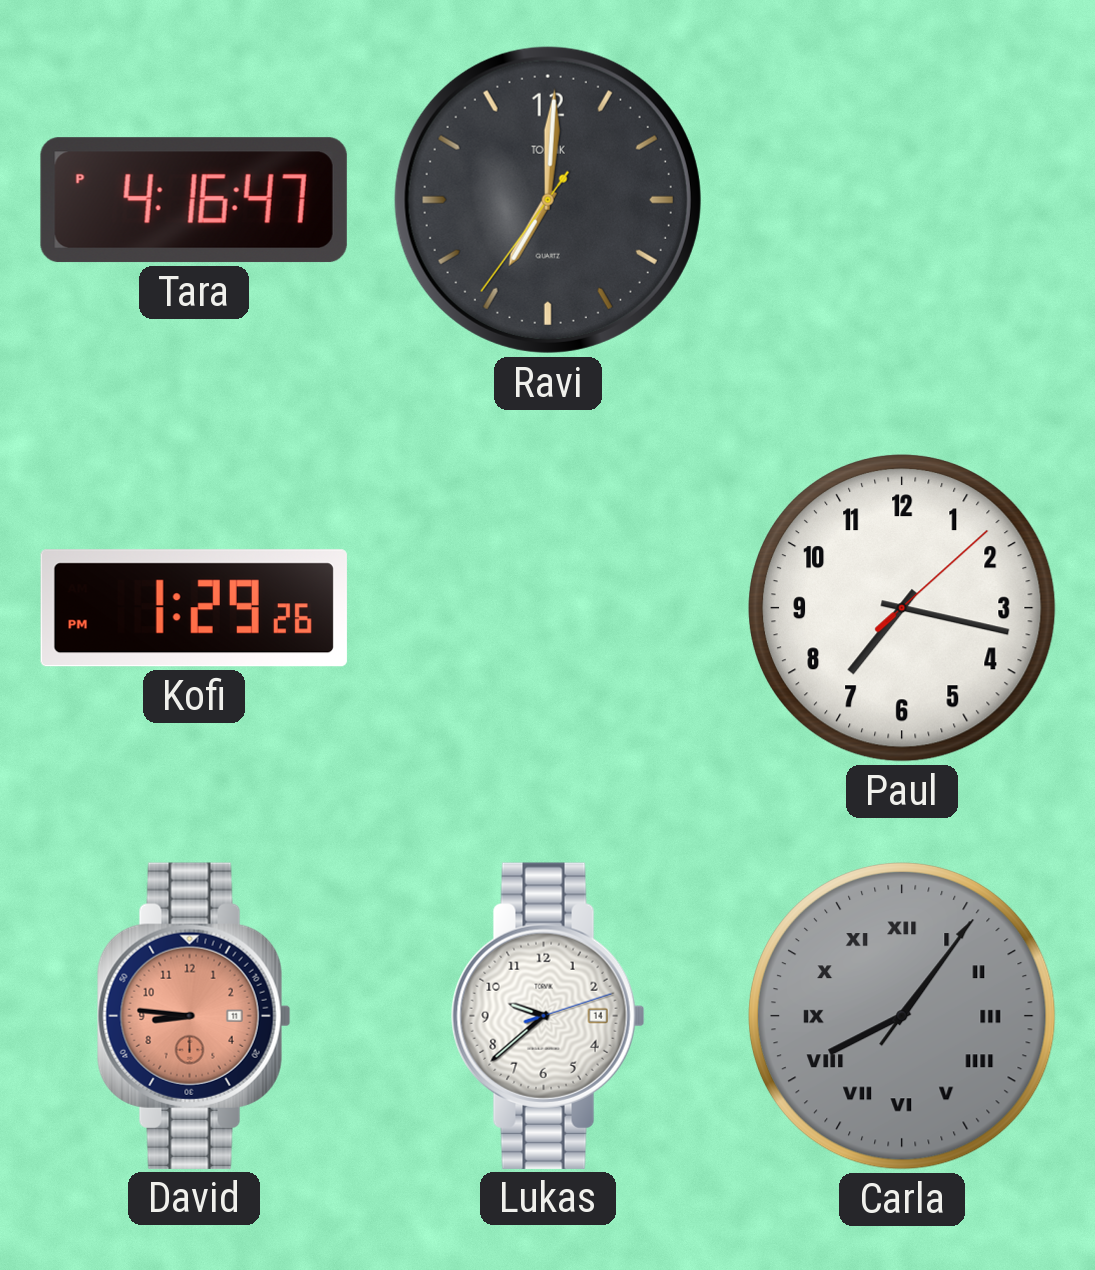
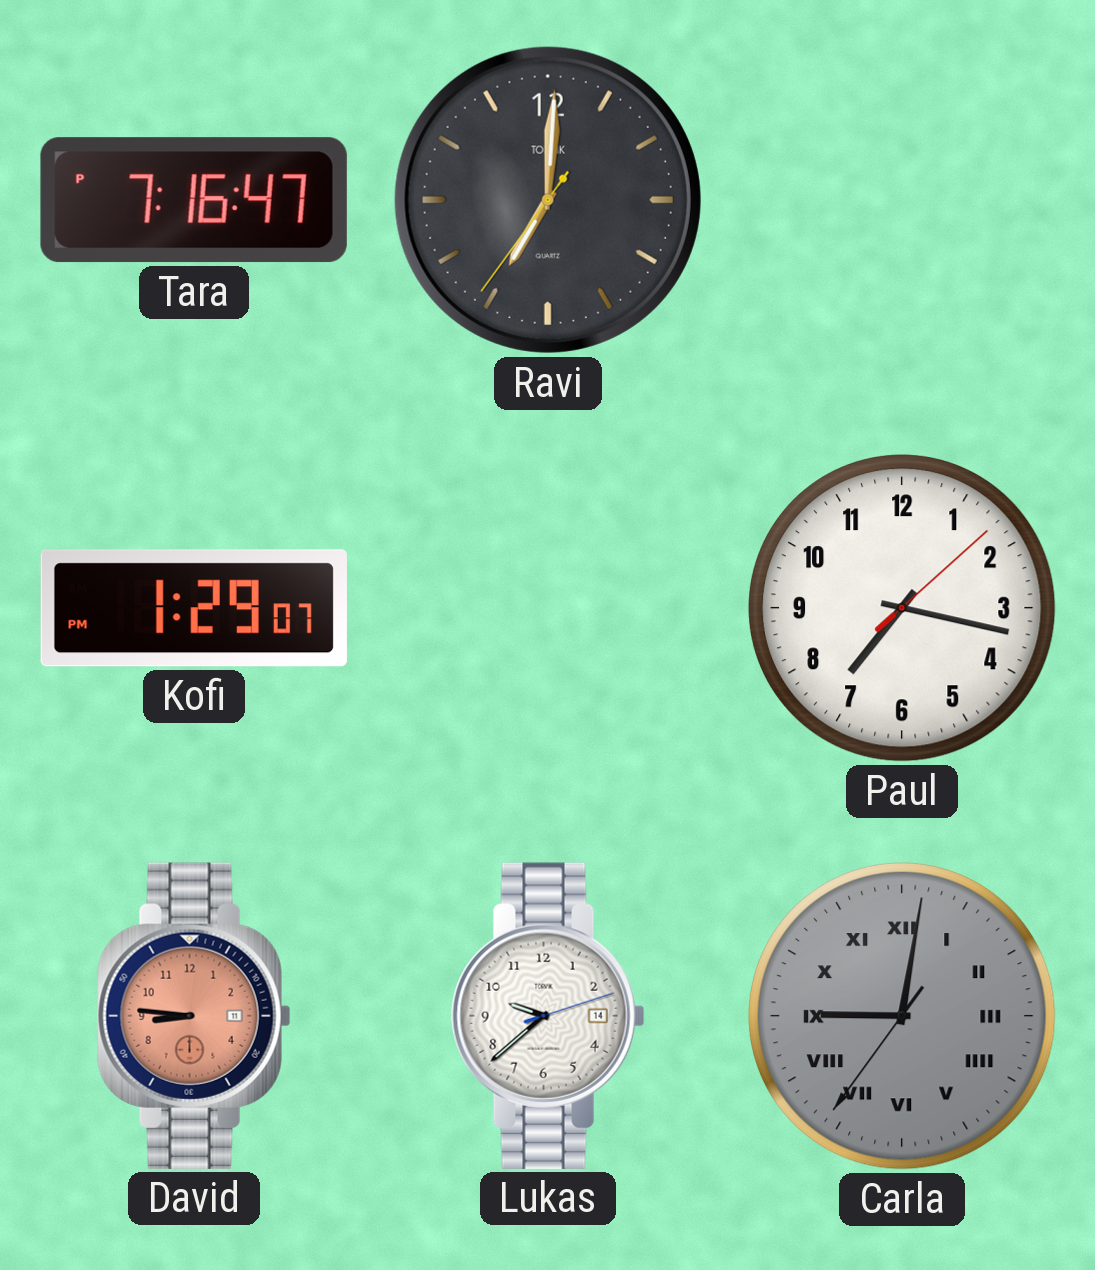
Tara: 4:16 -> 7:16 (194, 200)
Kofi: 1:29:26 PM -> 1:29:07 PM (194, 608)
Carla: 8:06 -> 9:01 (902, 1016)
